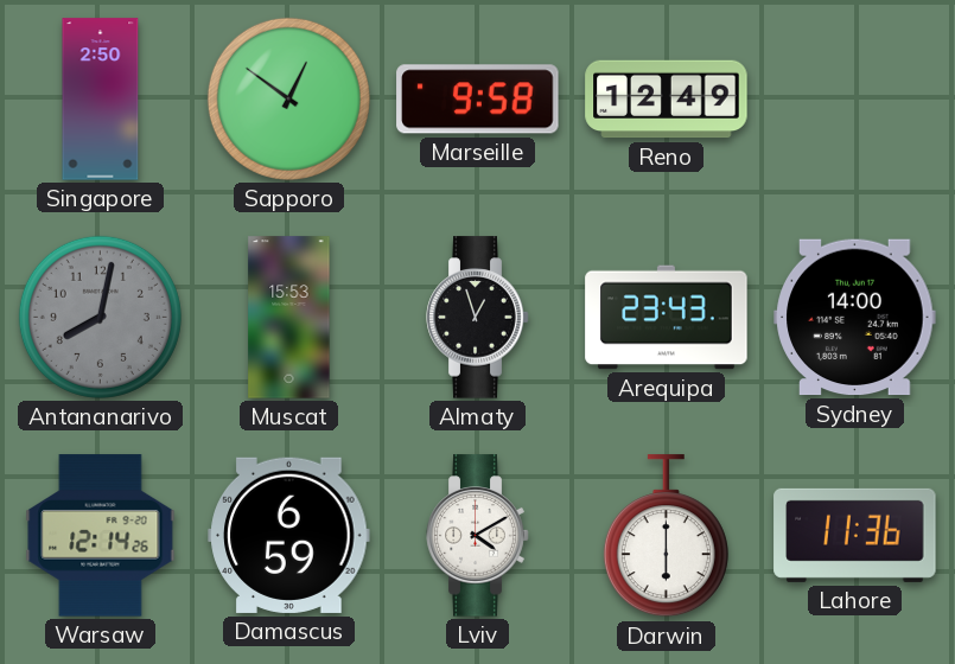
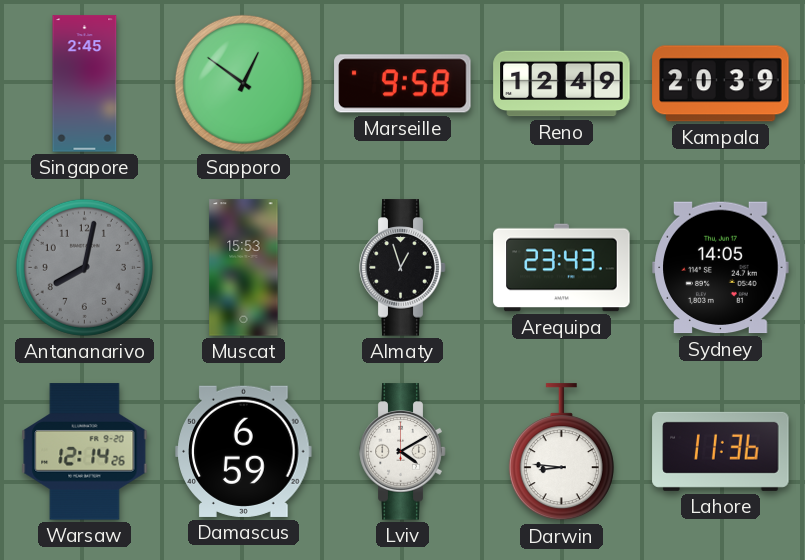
Singapore: 2:50 -> 2:45 (85, 84)
Kampala: none -> 20:39 (721, 84)
Sydney: 14:00 -> 14:05 (721, 268)
Darwin: 6:00 -> 8:46 (561, 452)
